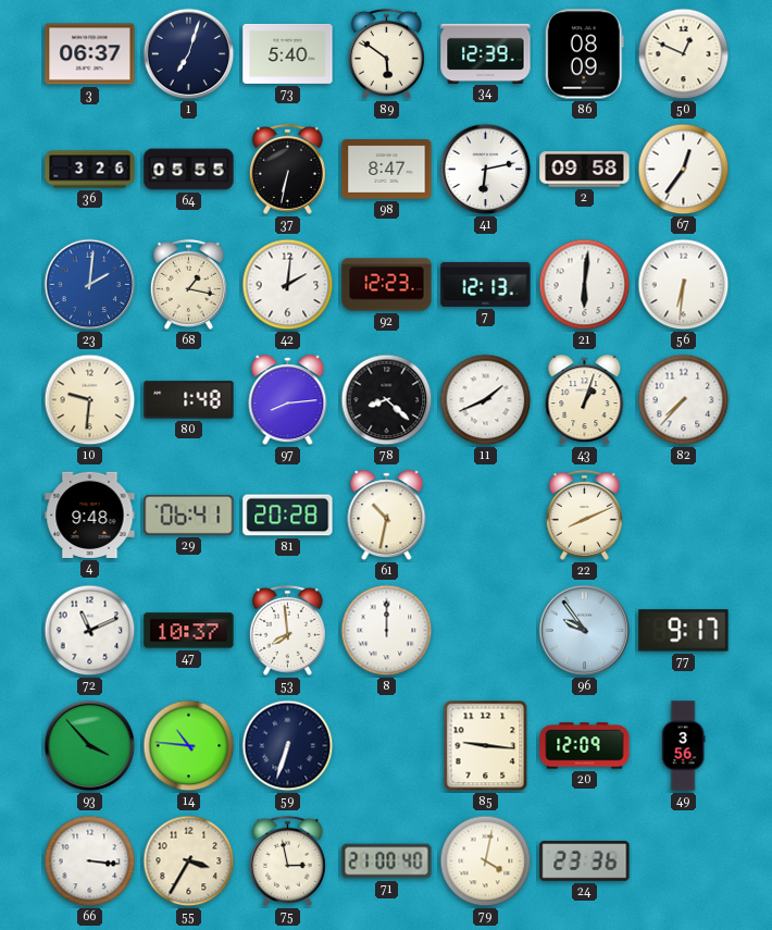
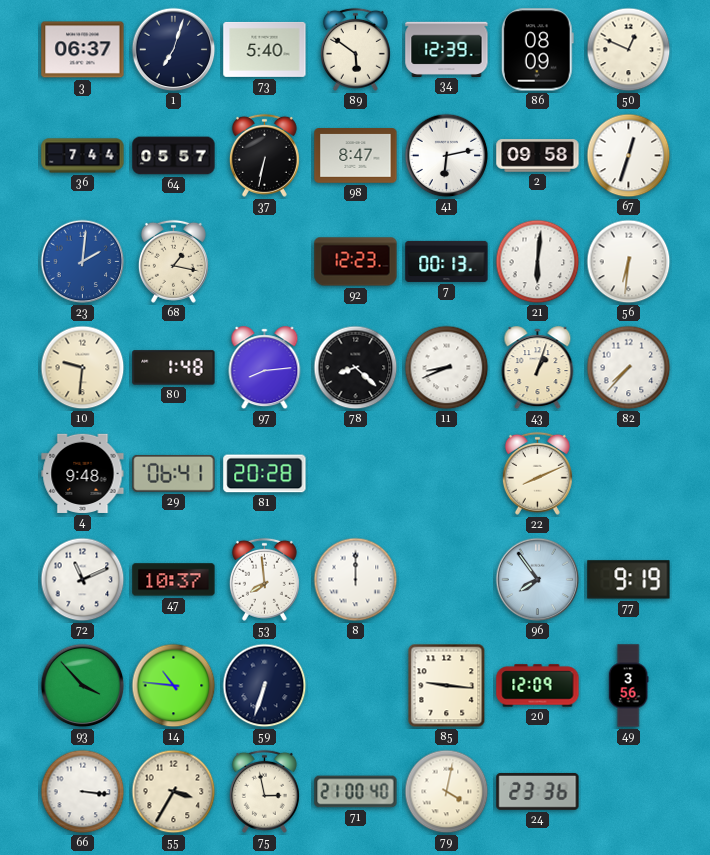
36: 3:26 -> 7:44 (83, 156)
64: 05:55 -> 05:57 (174, 156)
67: 12:36 -> 12:33 (629, 156)
42: 2:01 -> none (288, 285)
7: 12:13 -> 00:13 (447, 261)
11: 1:41 -> 8:41 (447, 368)
61: 10:32 -> none (387, 516)
96: 9:54 -> 7:54 (538, 580)
77: 9:17 -> 9:19 (629, 580)
